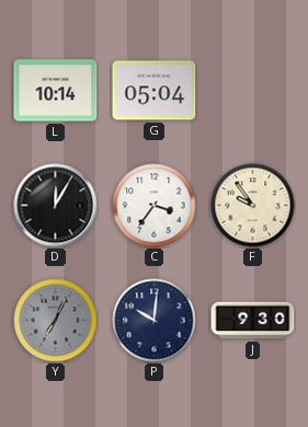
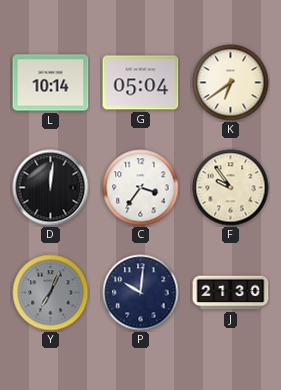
K: none -> 6:39 (231, 83)
D: 12:05 -> 12:01 (51, 188)
J: 9:30 -> 21:30 (231, 293)
